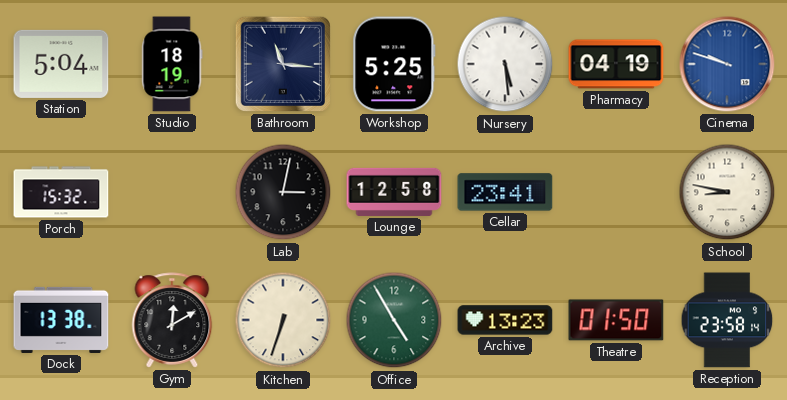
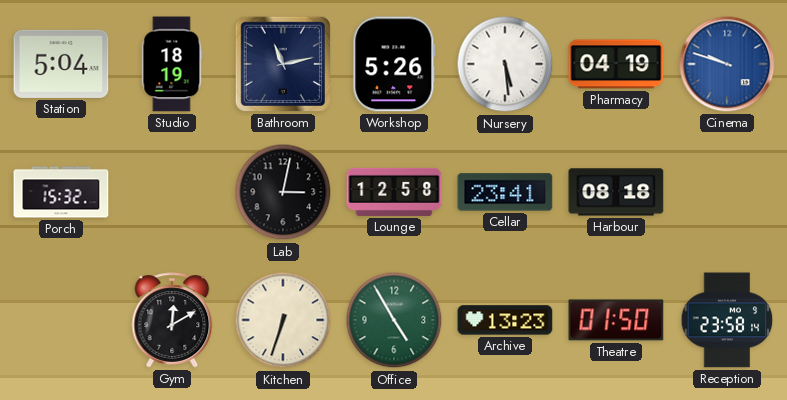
Bathroom: 11:16 -> 11:13 (283, 64)
Workshop: 5:25 -> 5:26 (394, 64)
Harbour: none -> 08:18 (616, 192)
School: 8:47 -> none (727, 192)
Dock: 13:38 -> none (61, 320)
